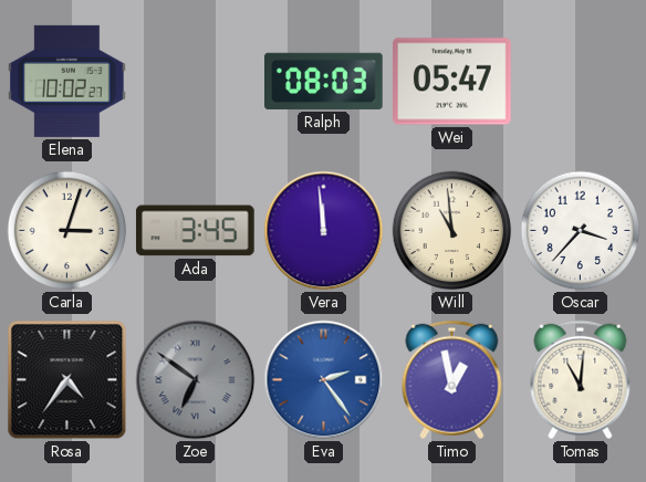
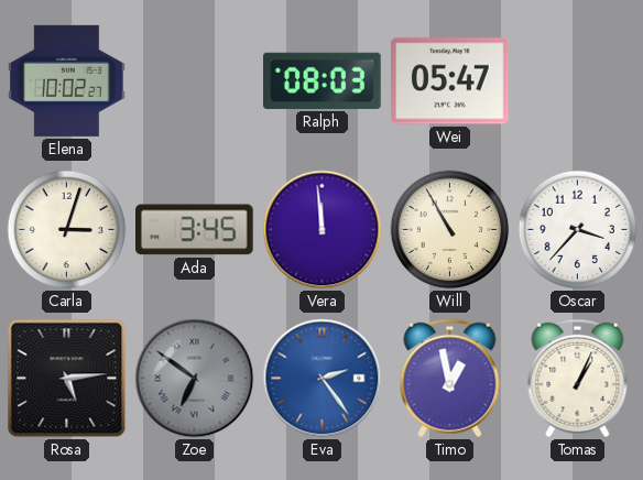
Will: 10:59 -> 10:55 (450, 230)
Rosa: 4:36 -> 5:14 (67, 379)
Tomas: 11:01 -> 1:04 (578, 379)
